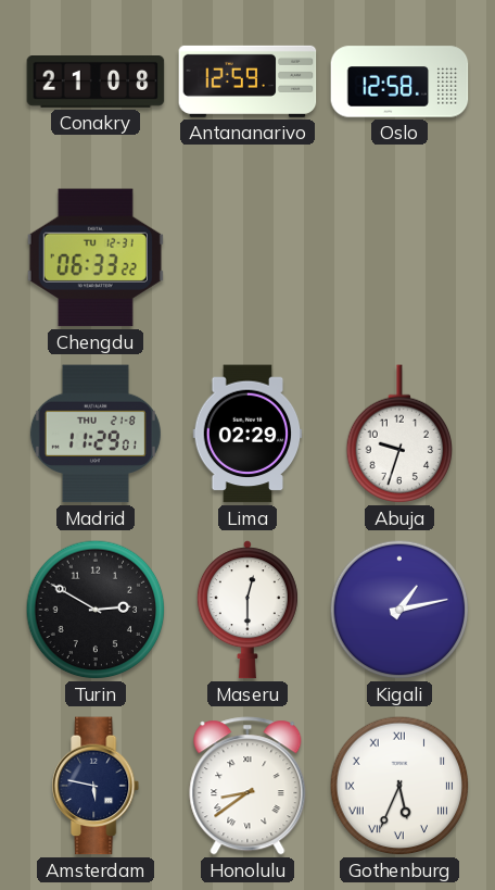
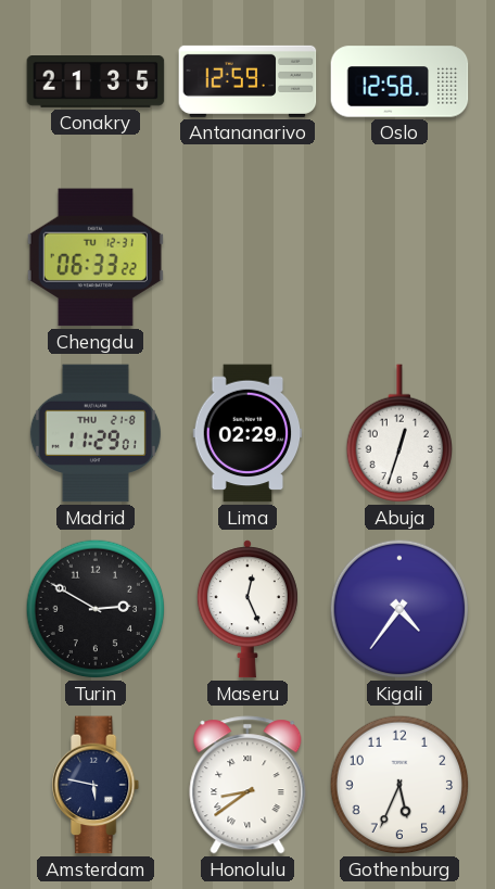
Conakry: 21:08 -> 21:35 (96, 82)
Abuja: 9:33 -> 12:33 (398, 433)
Maseru: 12:30 -> 12:26 (247, 609)
Kigali: 1:13 -> 4:36 (399, 609)
Gothenburg numerals: Roman -> Arabic (399, 785)
